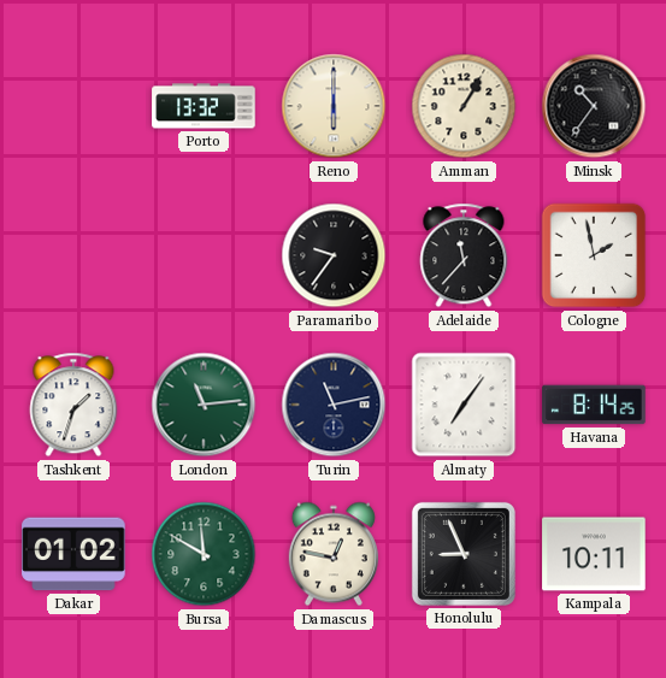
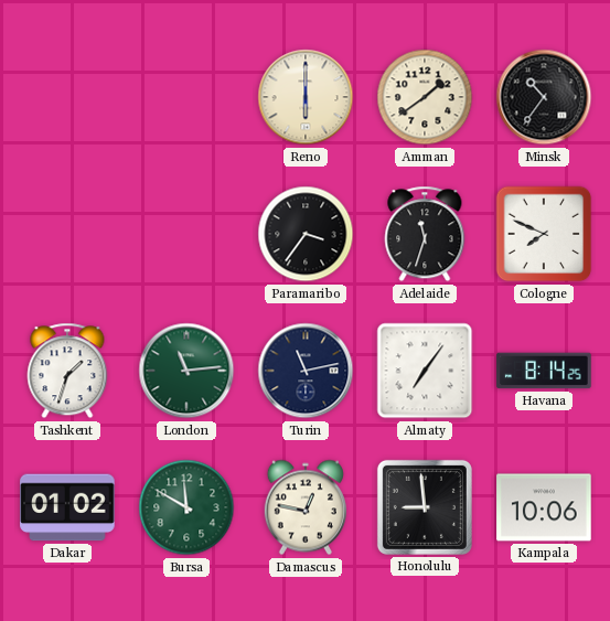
Porto: 13:32 -> none (204, 106)
Amman: 1:05 -> 1:39 (425, 97)
Paramaribo: 9:36 -> 3:36 (306, 234)
Adelaide: 11:37 -> 11:33 (425, 234)
Cologne: 1:58 -> 7:49 (544, 234)
Honolulu: 8:56 -> 8:59 (425, 507)
Kampala: 10:11 -> 10:06 (544, 507)
